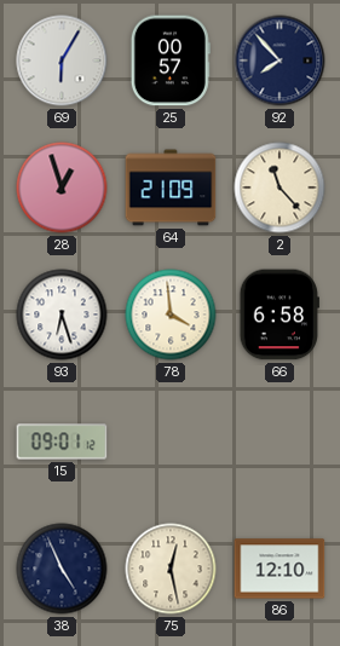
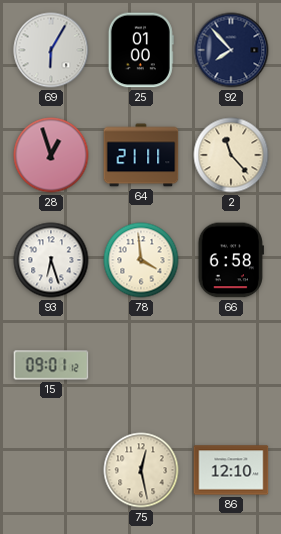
25: 00:57 -> 01:00 (141, 50)
64: 21:09 -> 21:11 (141, 155)
38: 4:56 -> none (62, 569)
